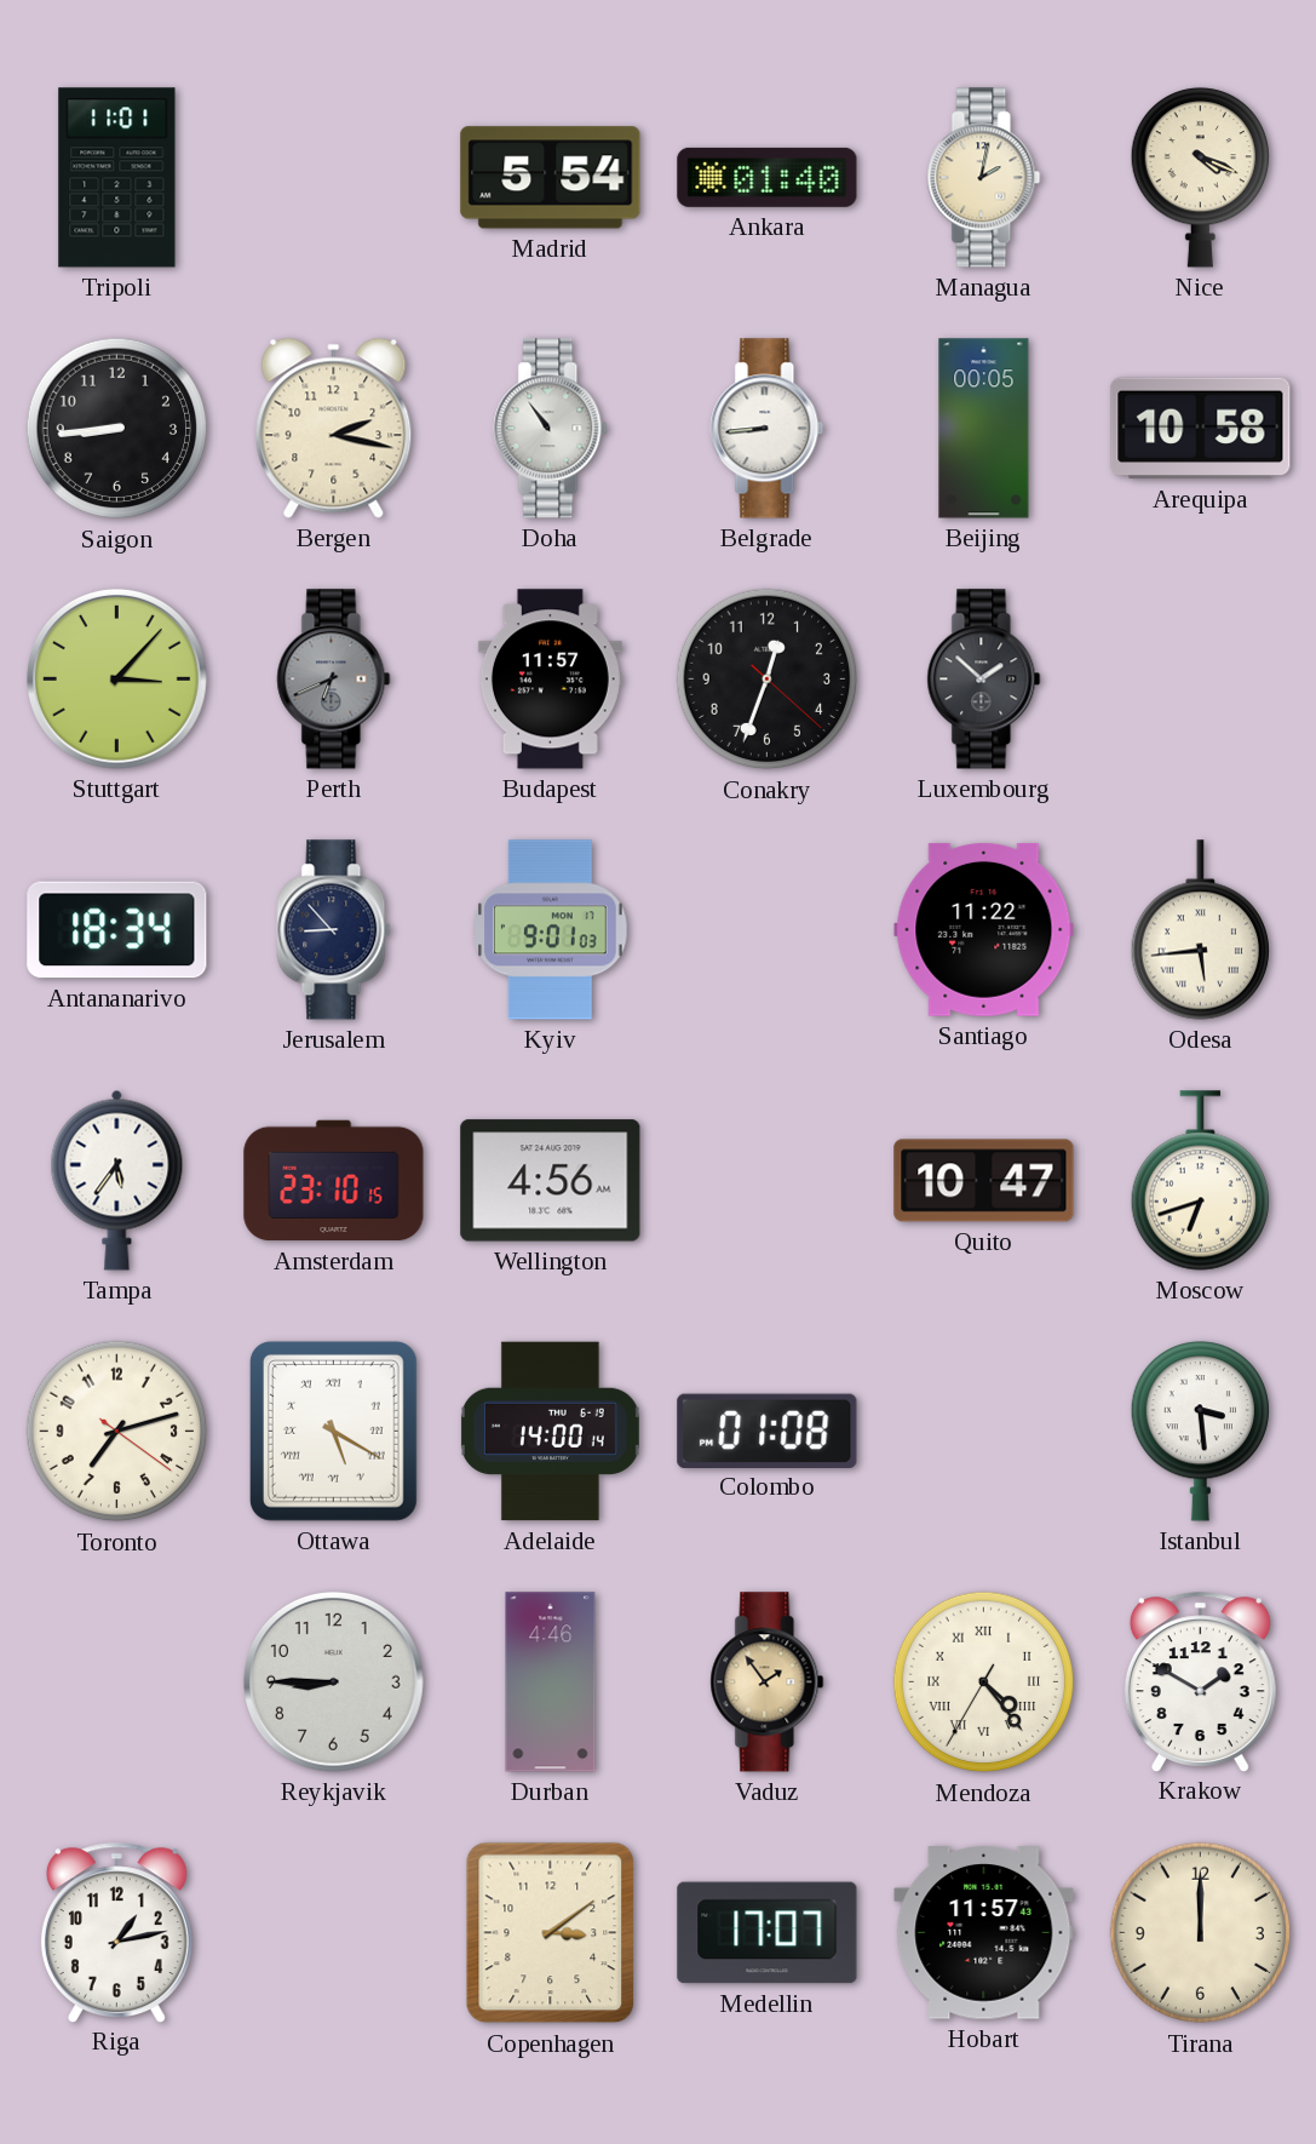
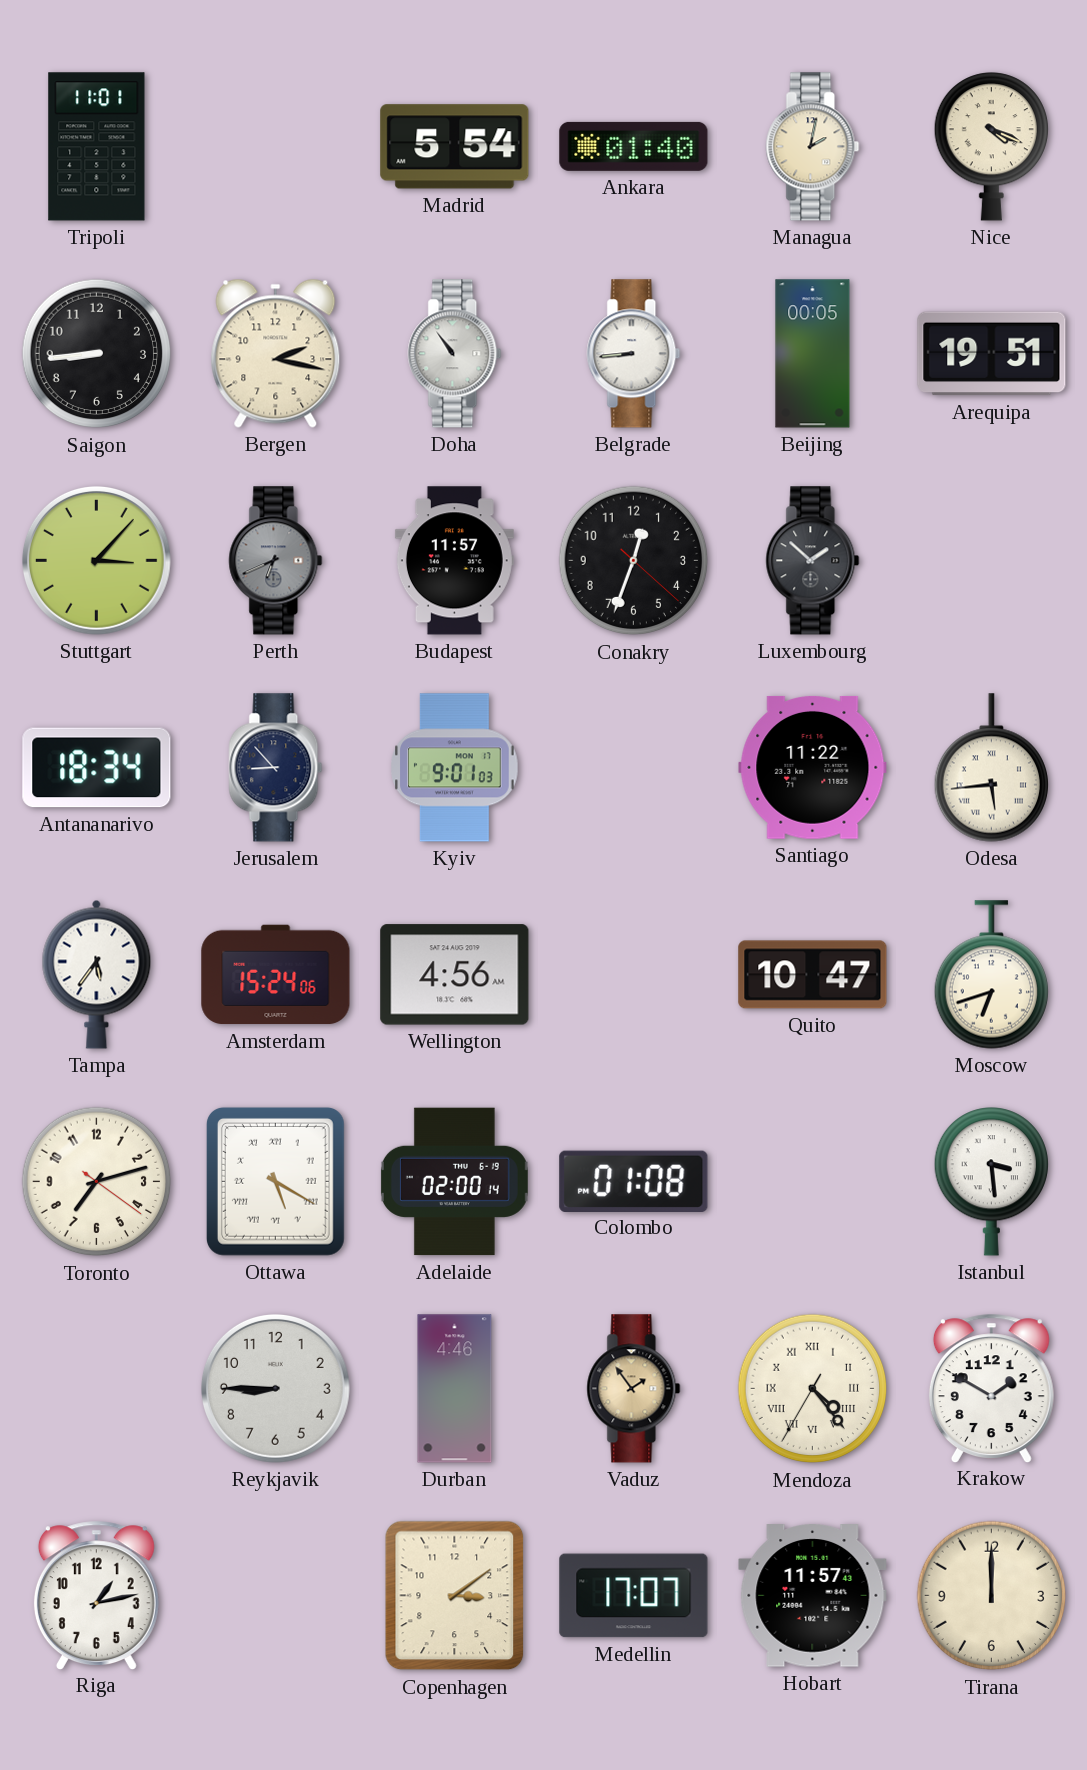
Arequipa: 10:58 -> 19:51 (992, 354)
Amsterdam: 23:10 -> 15:24 (276, 975)
Adelaide: 14:00 -> 02:00 (454, 1182)
